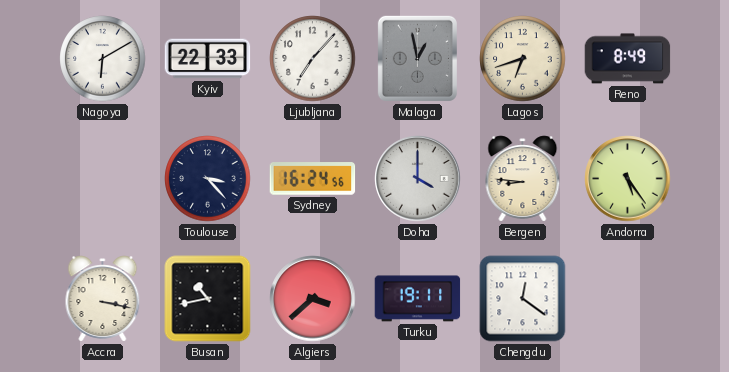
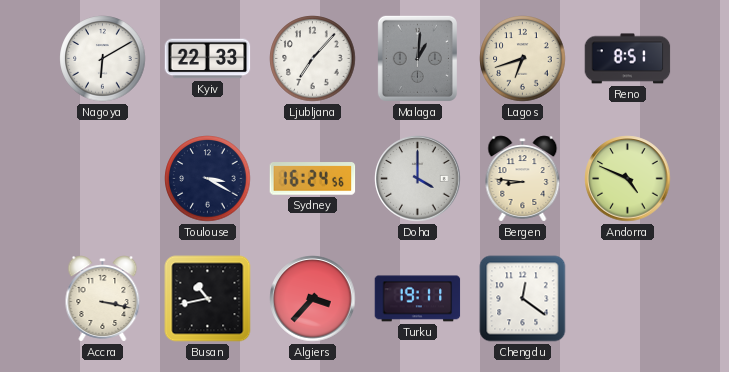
Malaga: 12:58 -> 1:01 (417, 58)
Reno: 8:49 -> 8:51 (628, 59)
Toulouse: 3:23 -> 3:20 (208, 179)
Andorra: 5:24 -> 4:49 (628, 179)
Algiers: 3:38 -> 3:37 (313, 299)
